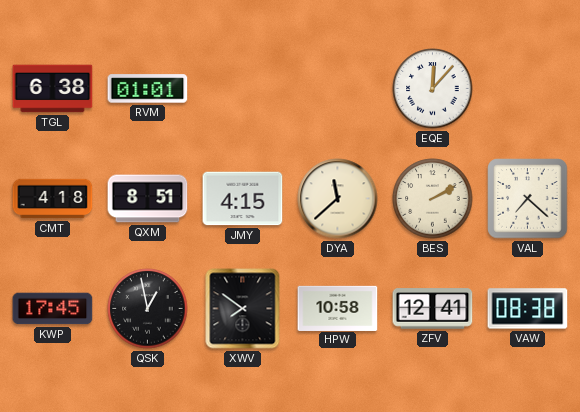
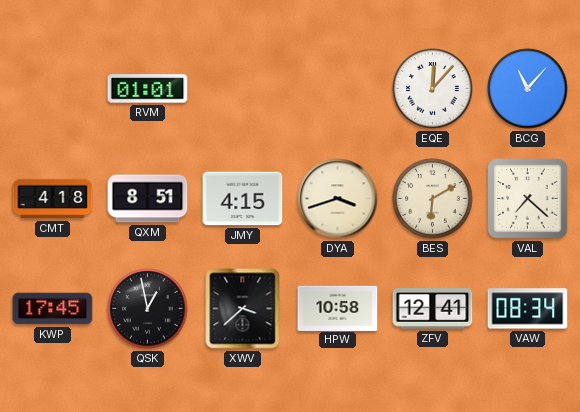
TGL: 6:38 -> none (53, 89)
BCG: none -> 11:07 (528, 89)
DYA: 11:38 -> 3:42 (338, 199)
BES: 2:10 -> 6:10 (433, 199)
XWV: 7:51 -> 3:38 (243, 309)
VAW: 08:38 -> 08:34 (528, 309)
